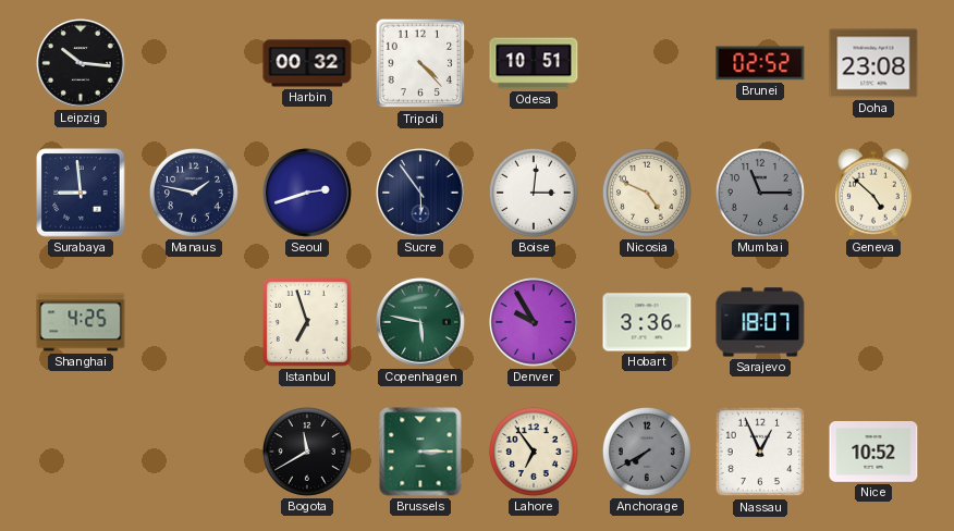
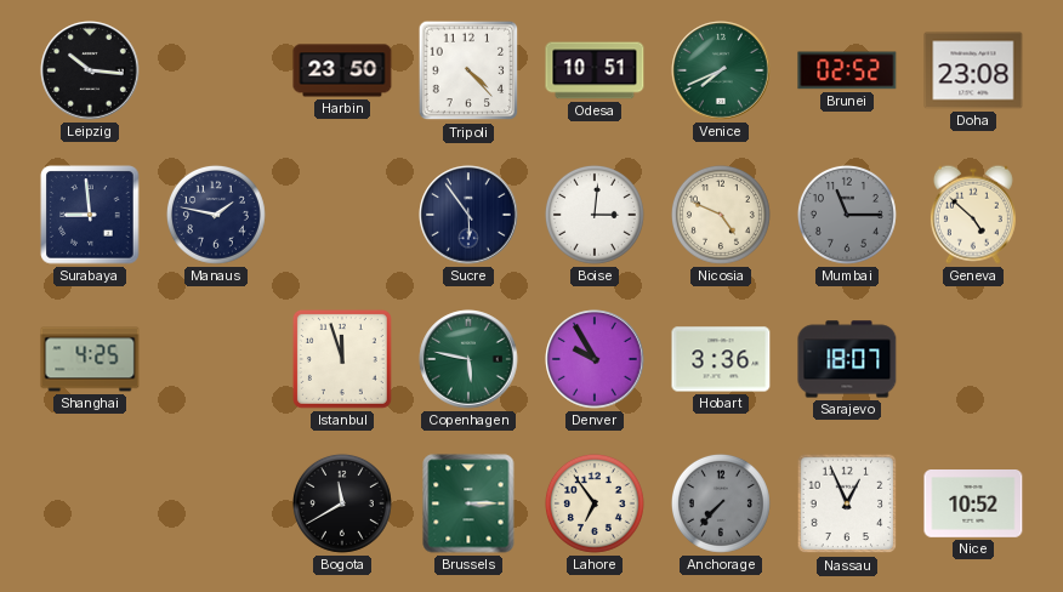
Harbin: 00:32 -> 23:50 (342, 70)
Venice: none -> 7:41 (721, 70)
Seoul: 2:42 -> none (307, 193)
Istanbul: 6:57 -> 11:57 (342, 359)
Anchorage: 7:40 -> 7:37 (721, 503)
